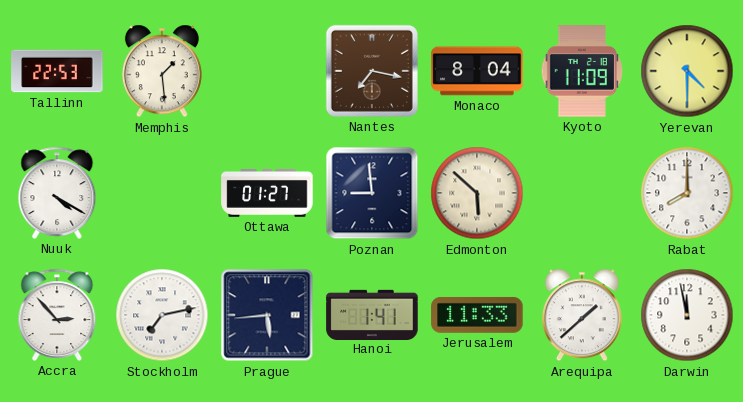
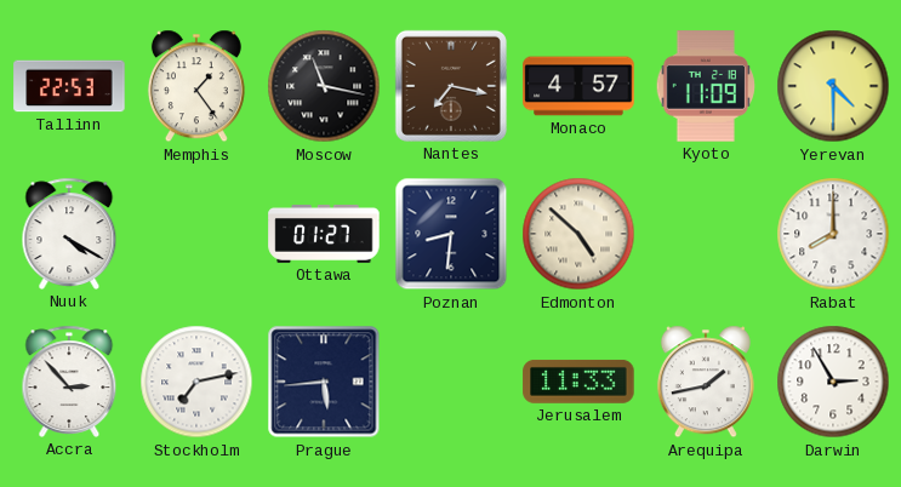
Memphis: 1:29 -> 1:24 (196, 86)
Moscow: none -> 11:17 (324, 86)
Monaco: 8:04 -> 4:57 (578, 86)
Poznan: 8:59 -> 8:31 (451, 234)
Edmonton: 5:52 -> 4:52 (578, 234)
Hanoi: 1:41 -> none (372, 314)
Arequipa: 1:38 -> 1:43 (706, 382)
Darwin: 11:58 -> 2:55 (833, 382)
